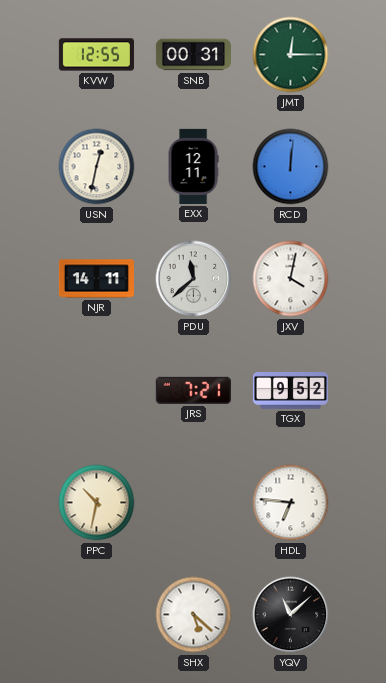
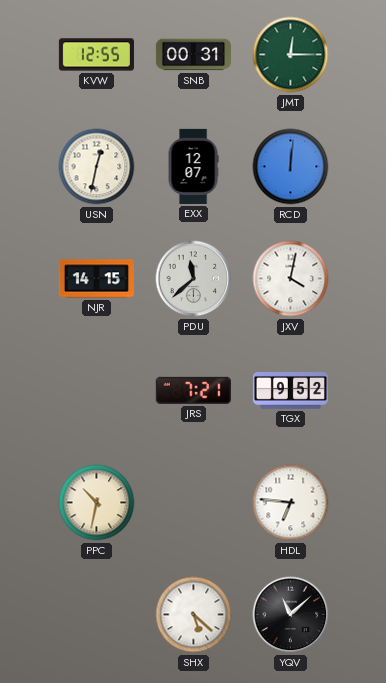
EXX: 12:11 -> 12:07 (193, 166)
NJR: 14:11 -> 14:15 (96, 279)
